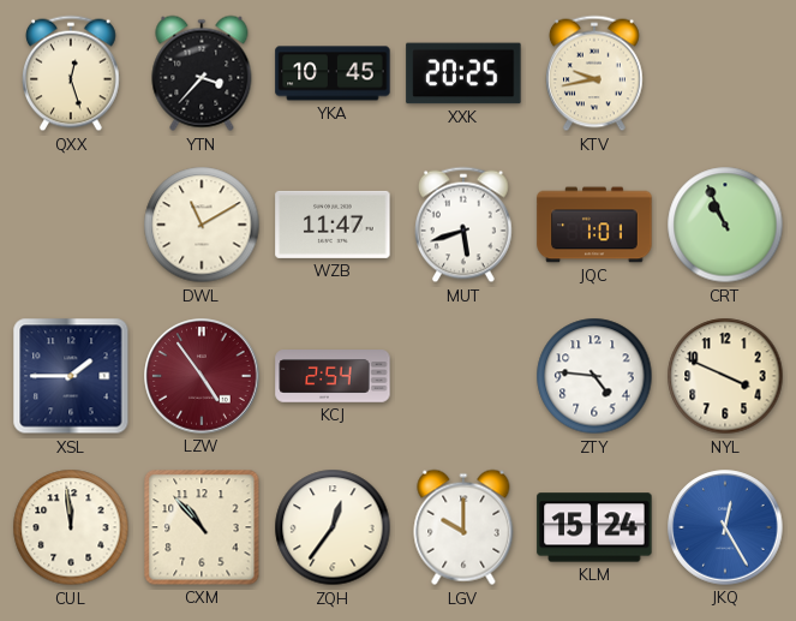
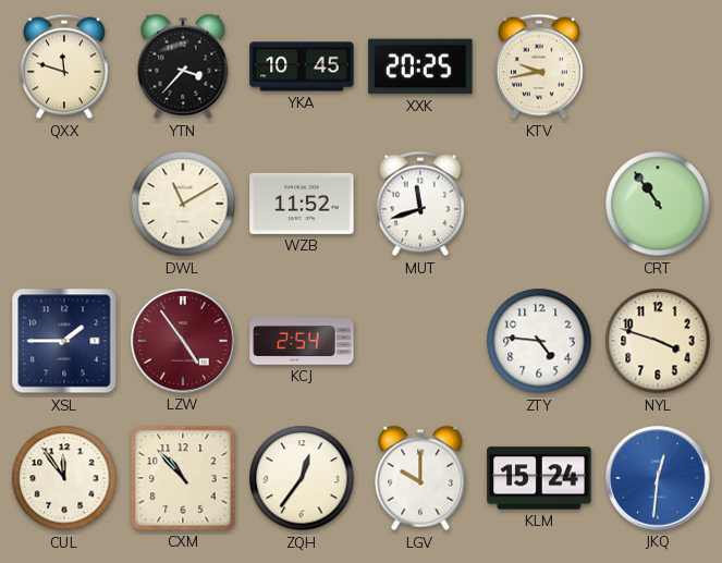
QXX: 12:27 -> 11:48 (65, 66)
WZB: 11:47 -> 11:52 (302, 204)
MUT: 5:42 -> 11:42 (421, 204)
JQC: 1:01 -> none (594, 225)
CRT: 10:56 -> 10:54 (658, 204)
NYL: 3:49 -> 3:48 (658, 341)
CUL: 11:59 -> 11:54 (64, 478)
JKQ: 12:25 -> 12:31 (658, 478)
